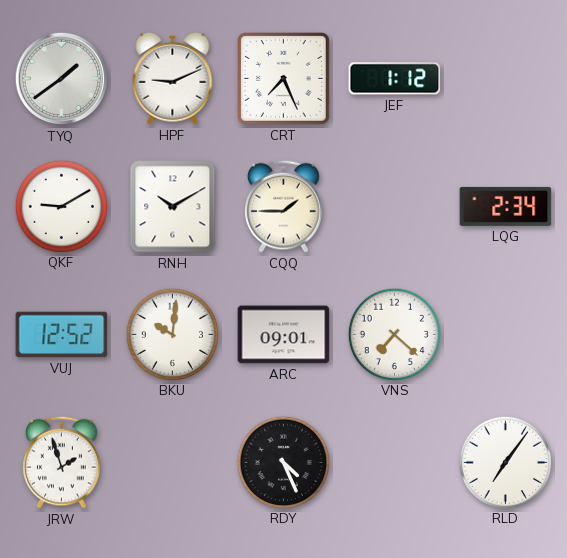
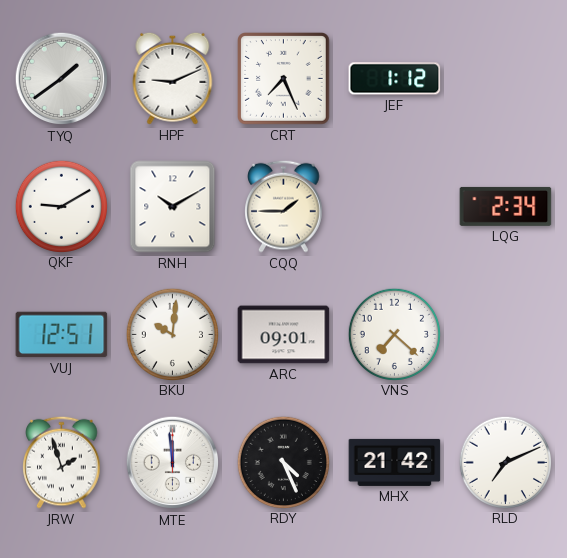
VUJ: 12:52 -> 12:51 (62, 335)
MTE: none -> 11:59 (173, 463)
MHX: none -> 21:42 (395, 462)
RLD: 7:06 -> 7:11 (505, 462)
